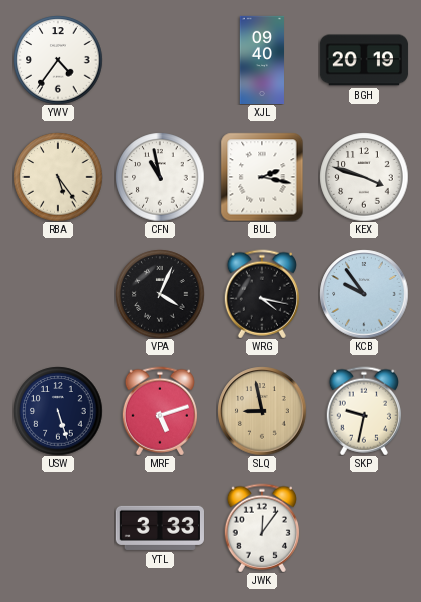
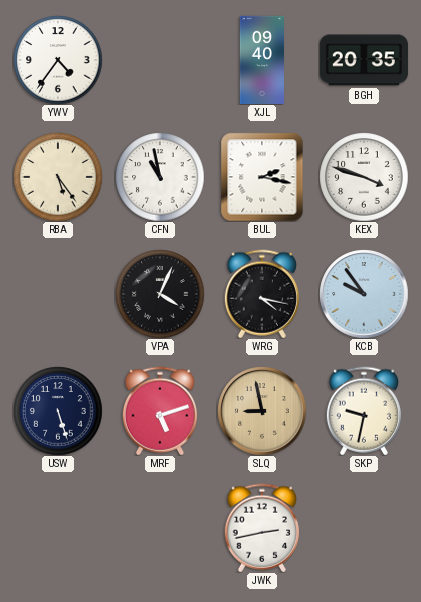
BGH: 20:19 -> 20:35 (364, 60)
YTL: 3:33 -> none (160, 528)
JWK: 12:06 -> 2:43 (261, 528)
